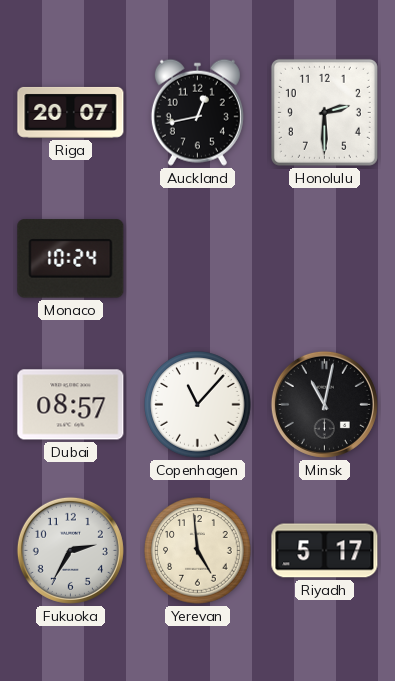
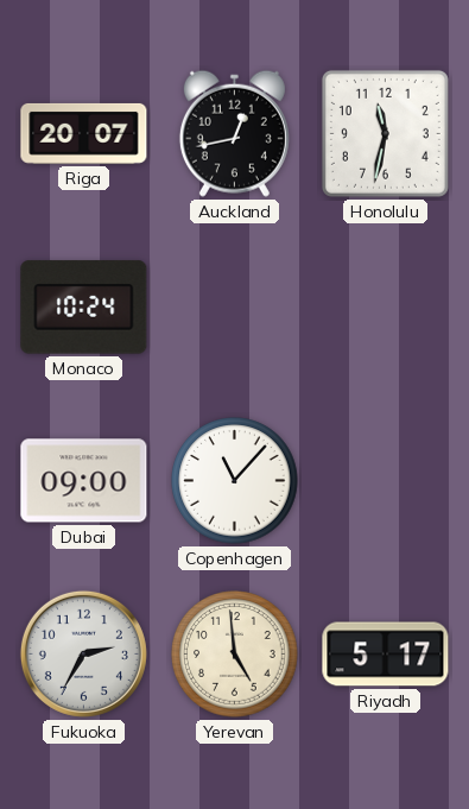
Honolulu: 2:30 -> 11:32 (385, 133)
Dubai: 08:57 -> 09:00 (84, 481)
Minsk: 11:02 -> none (324, 404)
